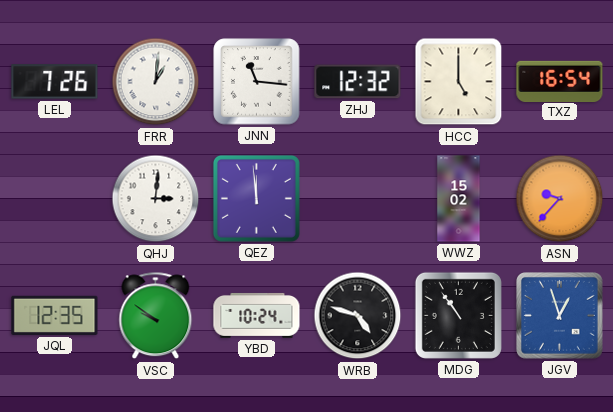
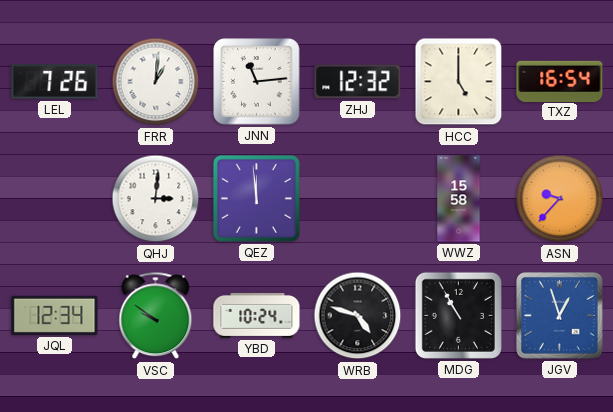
JNN: 11:16 -> 11:14 (257, 82)
WWZ: 15:02 -> 15:58 (459, 199)
JQL: 12:35 -> 12:34 (55, 315)
MDG: 10:54 -> 10:55 (458, 315)
